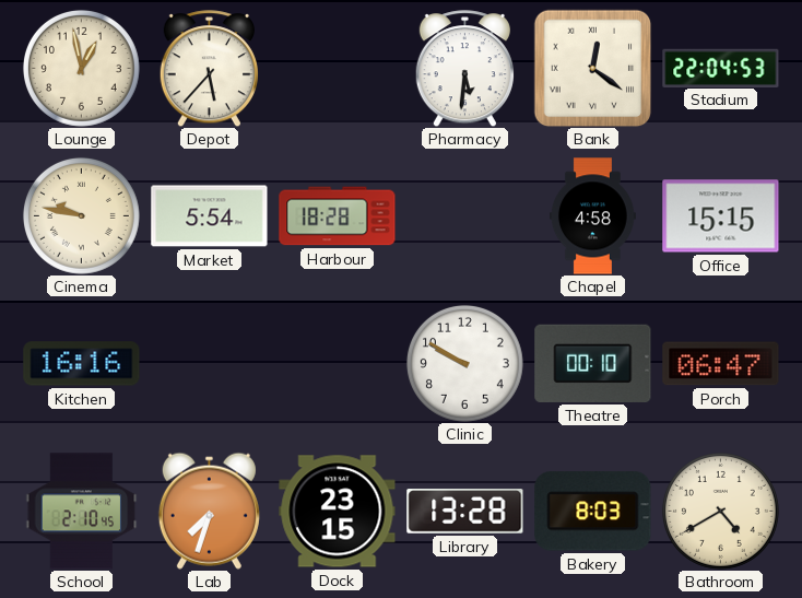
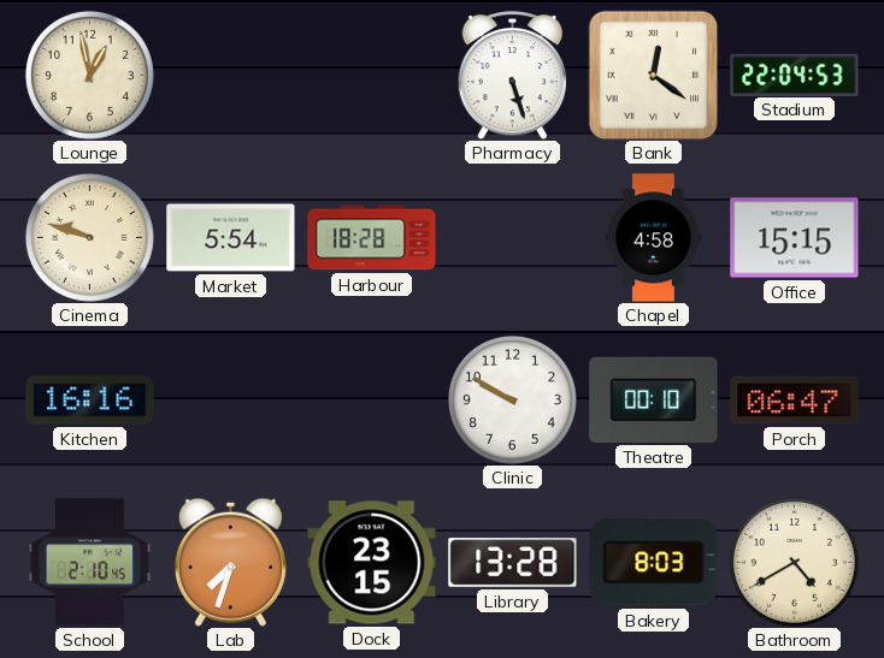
Depot: 5:37 -> none (209, 69)
Pharmacy: 5:31 -> 5:27 (512, 76)
Cinema: 9:47 -> 9:48 (89, 237)
